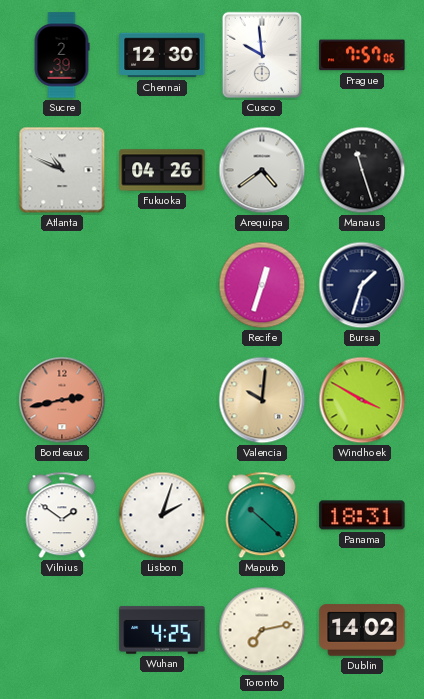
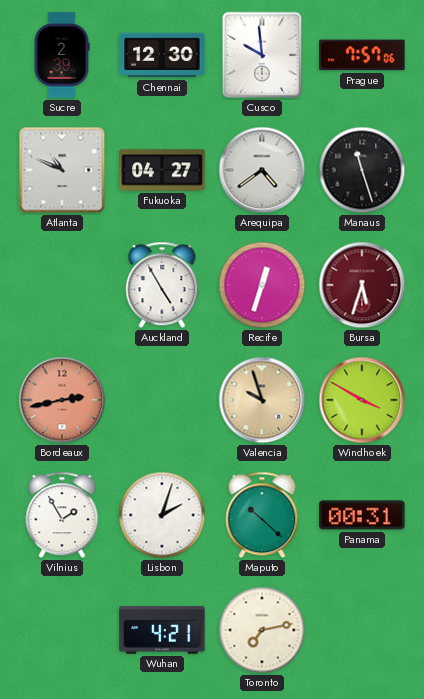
Fukuoka: 04:26 -> 04:27 (162, 170)
Auckland: none -> 4:55 (162, 285)
Bursa: 1:33 -> 5:33 (362, 285)
Bursa dial: navy -> burgundy (362, 285)
Valencia: 10:01 -> 9:57 (262, 400)
Vilnius: 1:51 -> 1:55 (62, 515)
Panama: 18:31 -> 00:31 (362, 515)
Wuhan: 4:25 -> 4:21 (162, 630)
Dublin: 14:02 -> none (362, 630)
